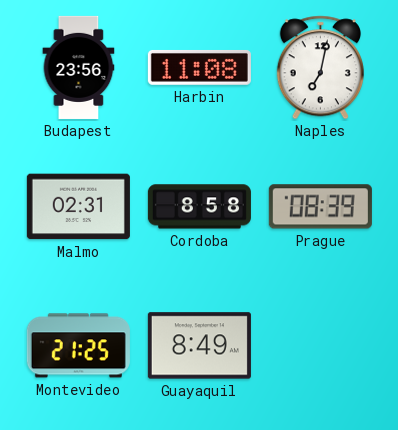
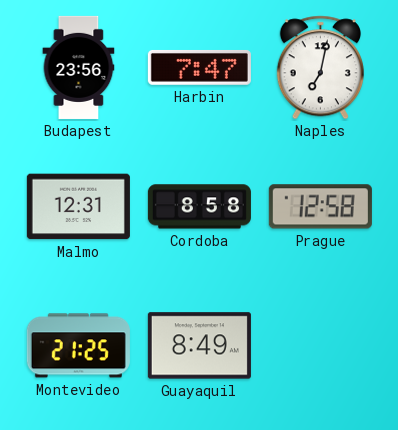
Harbin: 11:08 -> 7:47 (199, 68)
Malmo: 02:31 -> 12:31 (78, 207)
Prague: 08:39 -> 12:58 (320, 207)
